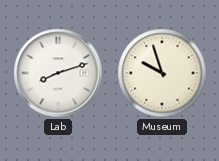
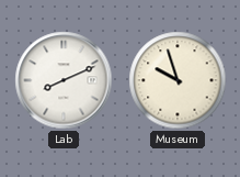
Lab: 8:12 -> 8:11 (64, 80)
